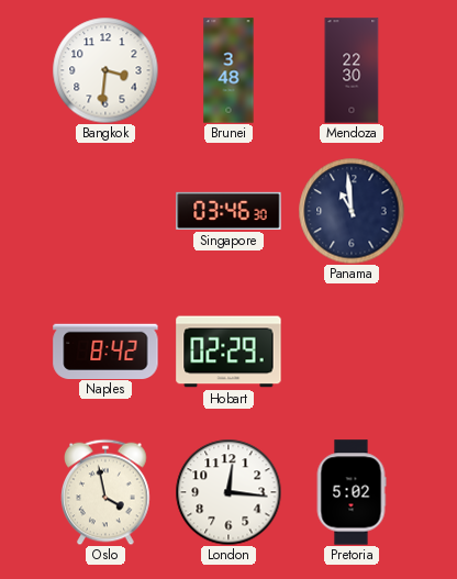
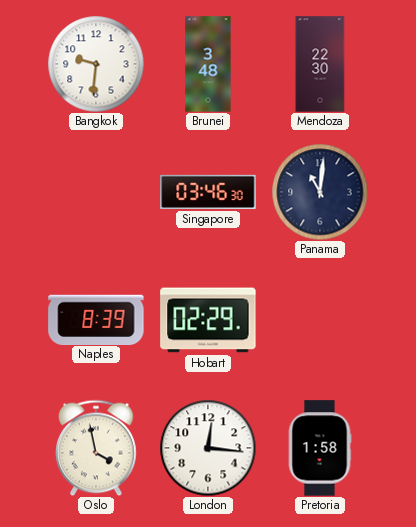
Bangkok: 3:31 -> 9:31 (96, 64)
Panama: 10:59 -> 11:01 (320, 192)
Naples: 8:42 -> 8:39 (96, 319)
Pretoria: 5:02 -> 1:58 (320, 448)
